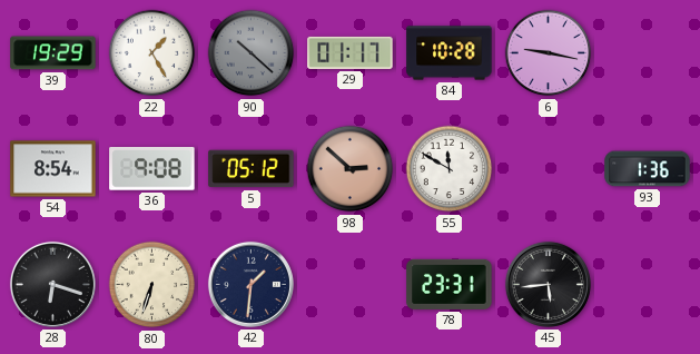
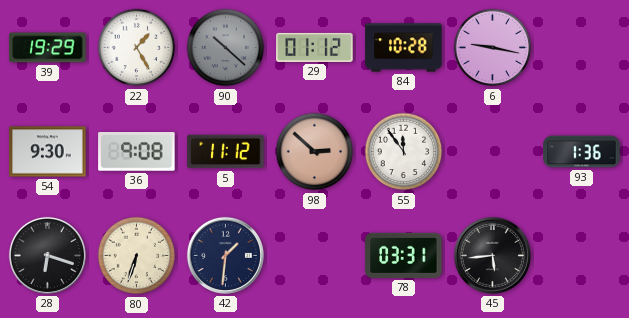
29: 01:17 -> 01:12 (315, 47)
54: 8:54 -> 9:30 (48, 152)
5: 05:12 -> 11:12 (226, 152)
55: 11:50 -> 11:54 (404, 152)
78: 23:31 -> 03:31 (404, 255)
